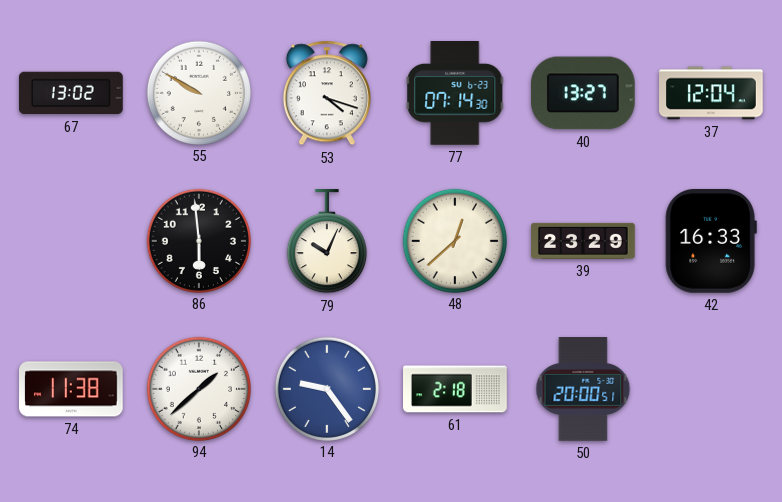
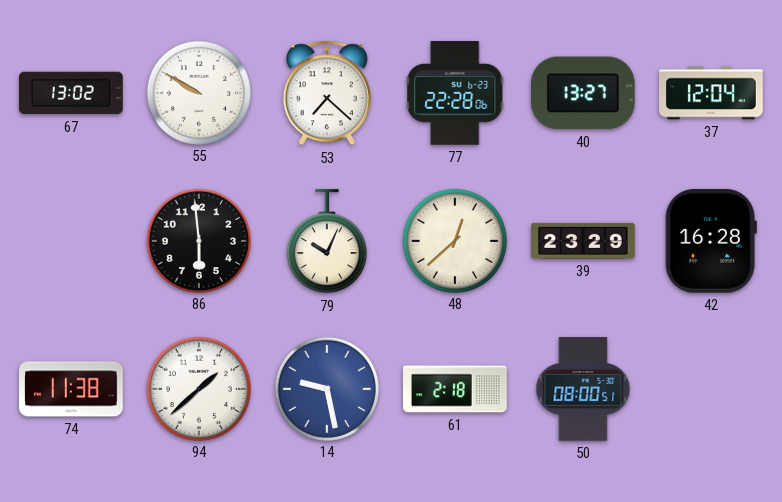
53: 4:18 -> 7:22 (327, 93)
77: 07:14 -> 22:28 (455, 94)
42: 16:33 -> 16:28 (711, 241)
14: 9:24 -> 9:28 (326, 388)
50: 20:00 -> 08:00 (583, 389)
